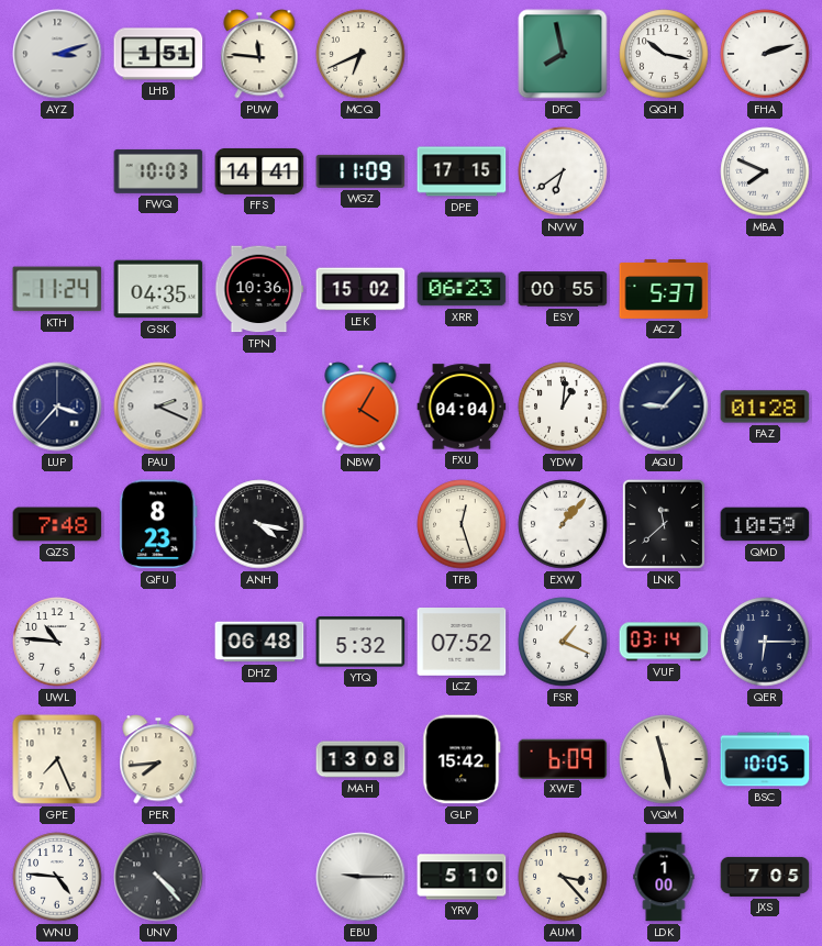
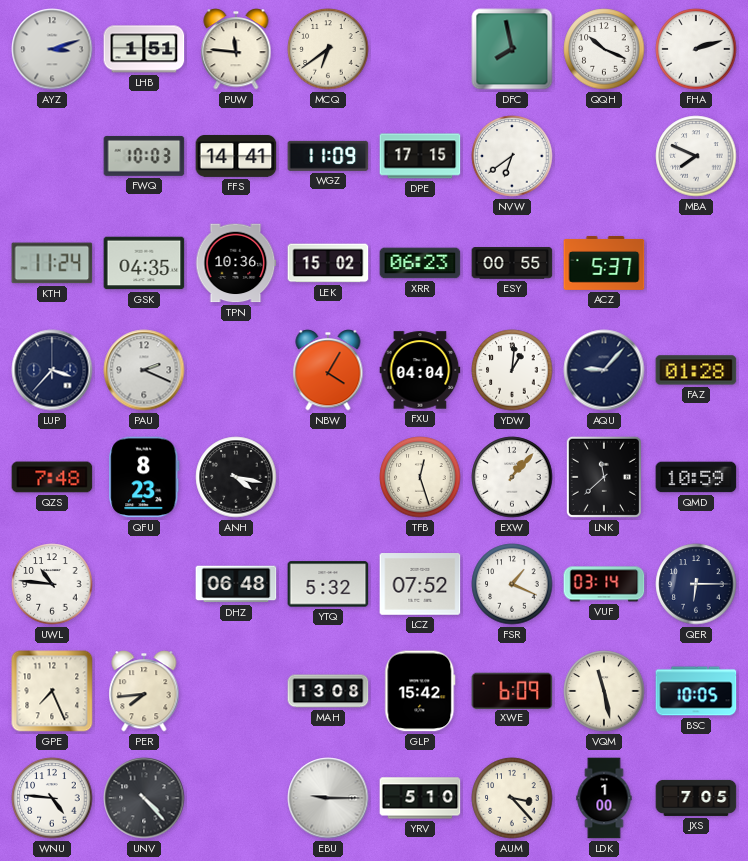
MCQ: 6:41 -> 6:39 (328, 49)
QQH: 10:17 -> 10:19 (604, 49)
